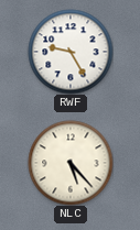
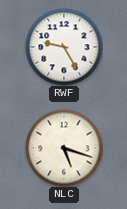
NLC: 5:23 -> 5:18 (64, 148)
